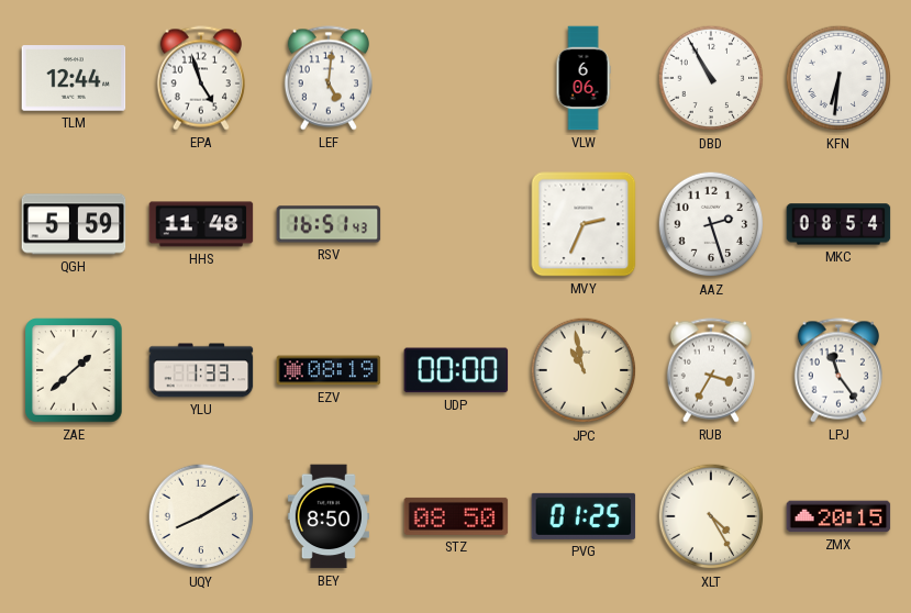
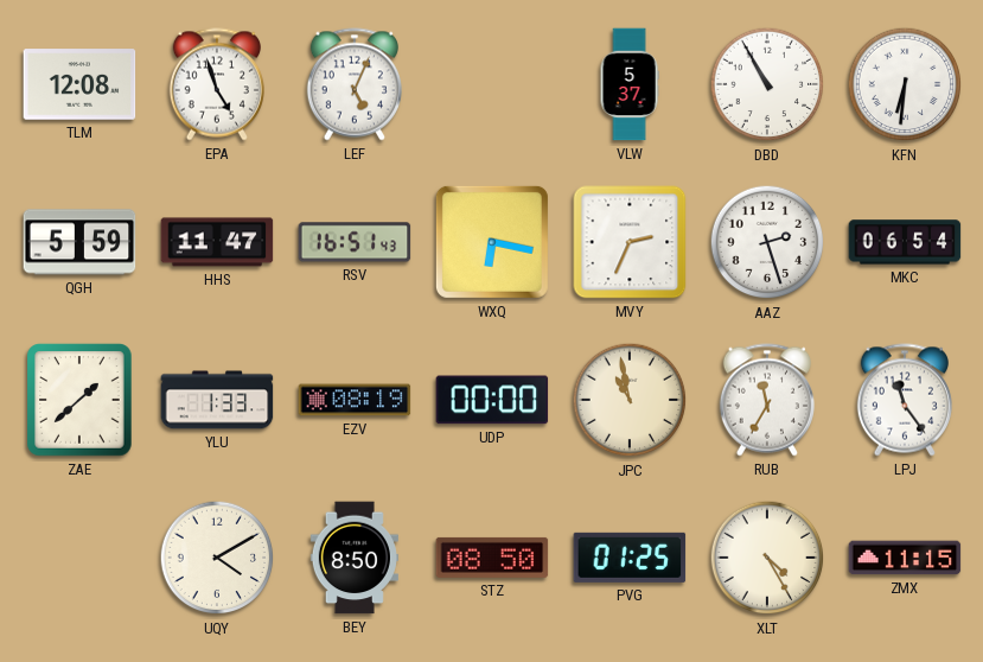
TLM: 12:44 -> 12:08 (79, 84)
LEF: 5:01 -> 5:04 (355, 84)
VLW: 6:06 -> 5:37 (630, 84)
HHS: 11:48 -> 11:47 (217, 242)
WXQ: none -> 6:17 (492, 242)
MKC: 08:54 -> 06:54 (905, 242)
RUB: 3:35 -> 11:35 (767, 400)
UQY: 8:10 -> 4:10 (217, 558)
ZMX: 20:15 -> 11:15 (905, 558)
